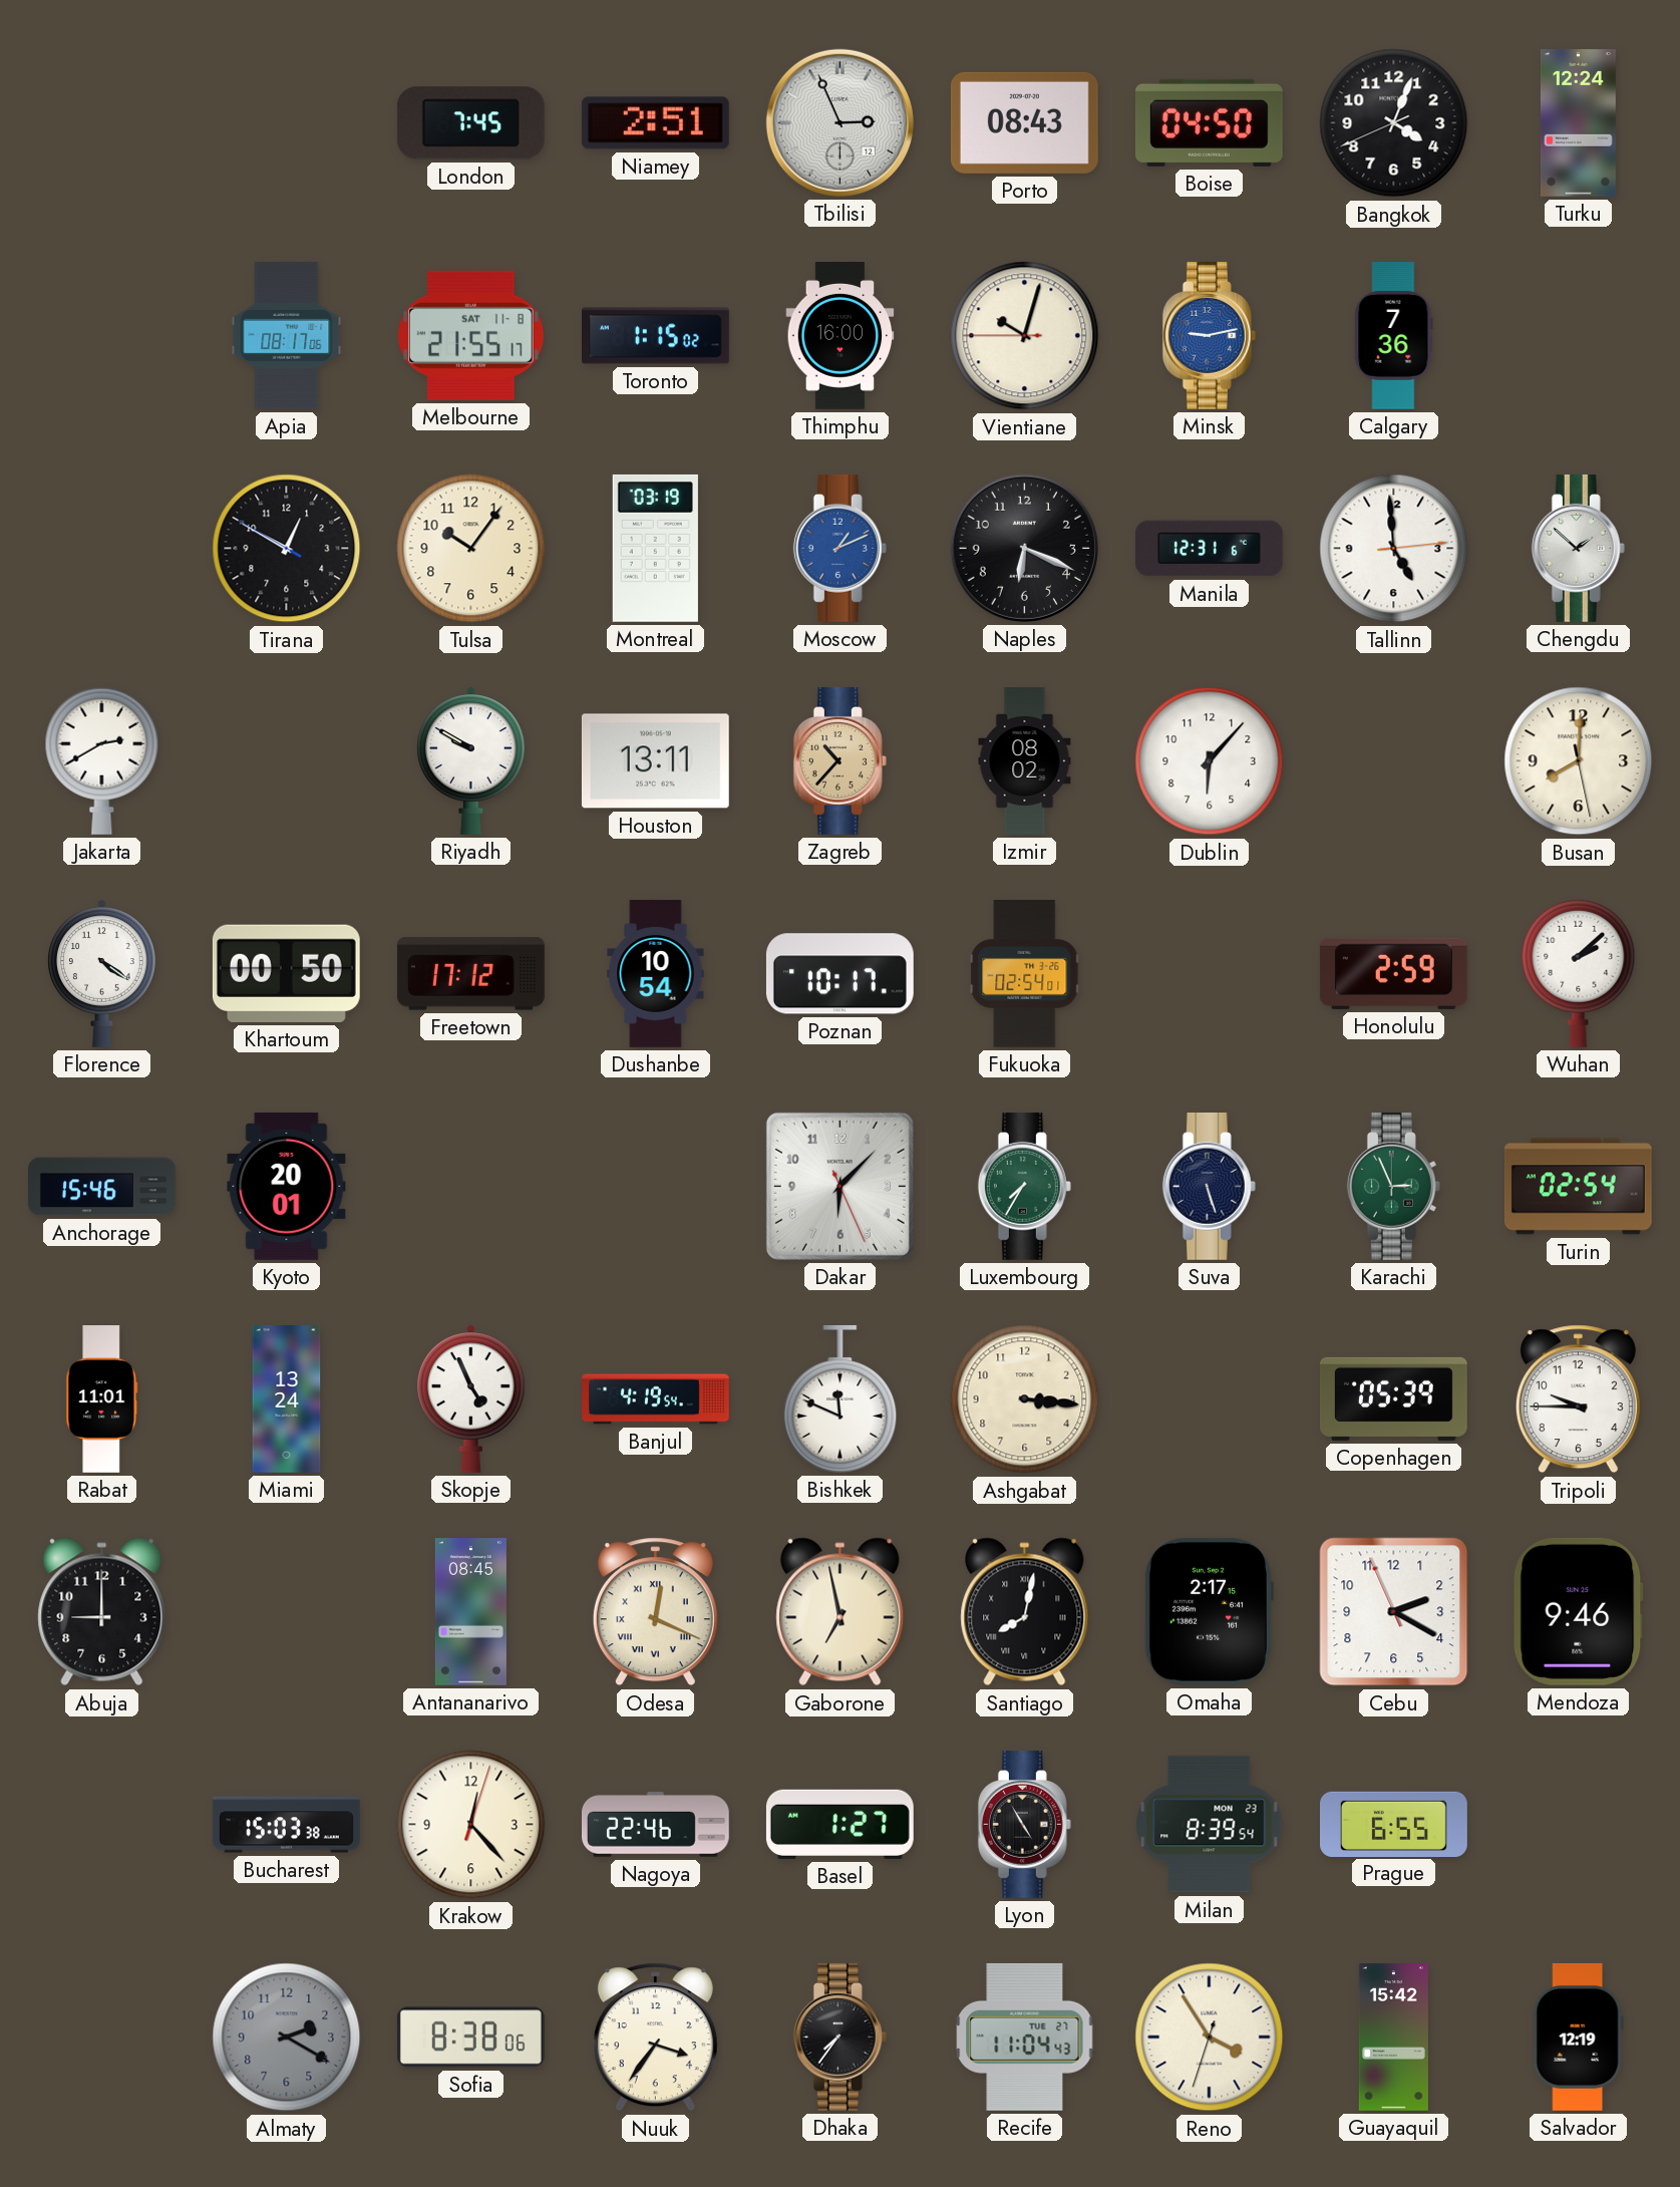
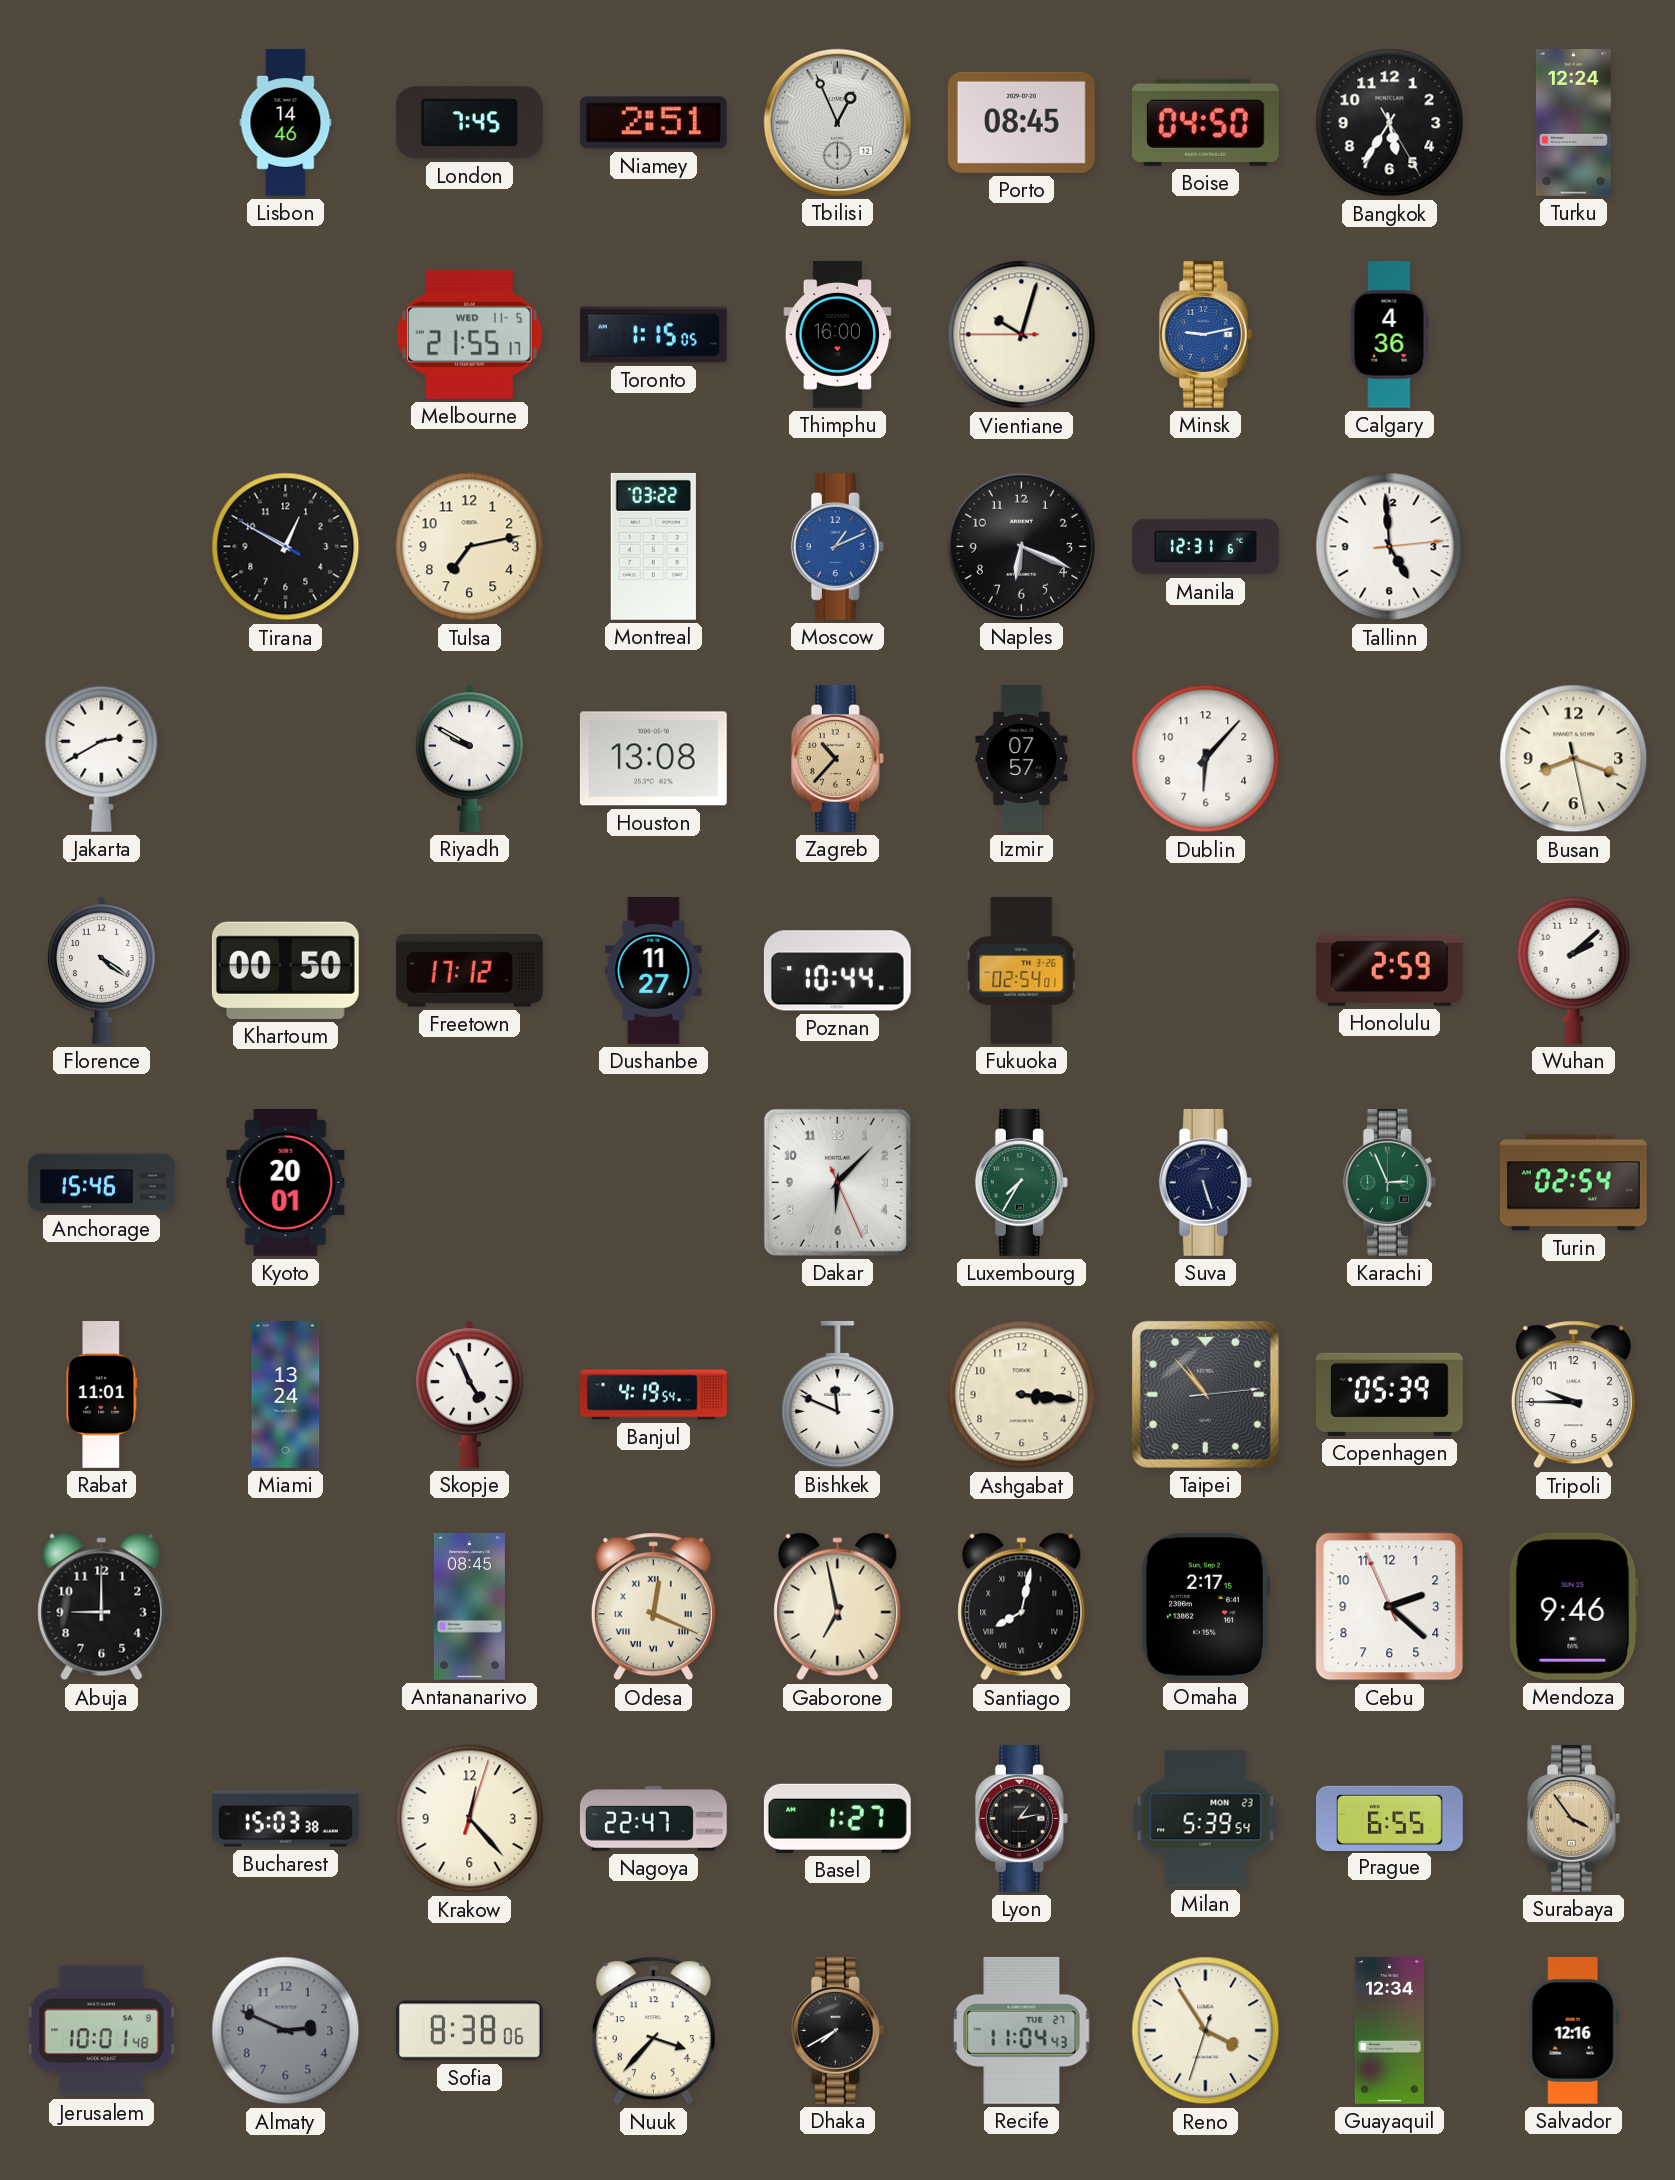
Lisbon: none -> 14:46 (286, 123)
Tbilisi: 2:56 -> 12:56 (837, 122)
Porto: 08:43 -> 08:45 (1021, 122)
Bangkok: 4:03 -> 5:35 (1390, 123)
Apia: 08:17 -> none (287, 335)
Melbourne date: SAT 11-8 -> WED 11-5 (470, 334)
Toronto: 1:15:02 -> 1:15:05 (654, 335)
Calgary: 7:36 -> 4:36 (1390, 335)
Tulsa: 10:06 -> 7:13 (470, 547)
Montreal: 03:19 -> 03:22 (653, 546)
Chengdu: 1:52 -> none (1578, 548)
Houston: 13:11 -> 13:08 (653, 759)
Izmir: 08:02 -> 07:57 (1022, 759)
Busan: 8:00 -> 8:18 (1574, 759)
Dushanbe: 10:54 -> 11:27 (654, 971)
Poznan: 10:17 -> 10:44 (837, 971)
Taipei: none -> 10:53 (1205, 1394)
Cebu: 2:19 -> 2:21 (1390, 1607)
Nagoya: 22:46 -> 22:47 (653, 1819)
Lyon: 4:55 -> 1:13 (1021, 1818)
Milan: 8:39 -> 5:39 (1206, 1819)
Surabaya: none -> 3:54 (1573, 1818)
Jerusalem: none -> 10:01 (101, 2031)
Almaty: 2:20 -> 2:49 (286, 2031)
Nuuk: 3:36 -> 3:37 (653, 2031)
Dhaka: 7:36 -> 7:40 (837, 2030)
Guayaquil: 15:42 -> 12:34 (1389, 2031)
Salvador: 12:19 -> 12:16 (1573, 2030)
